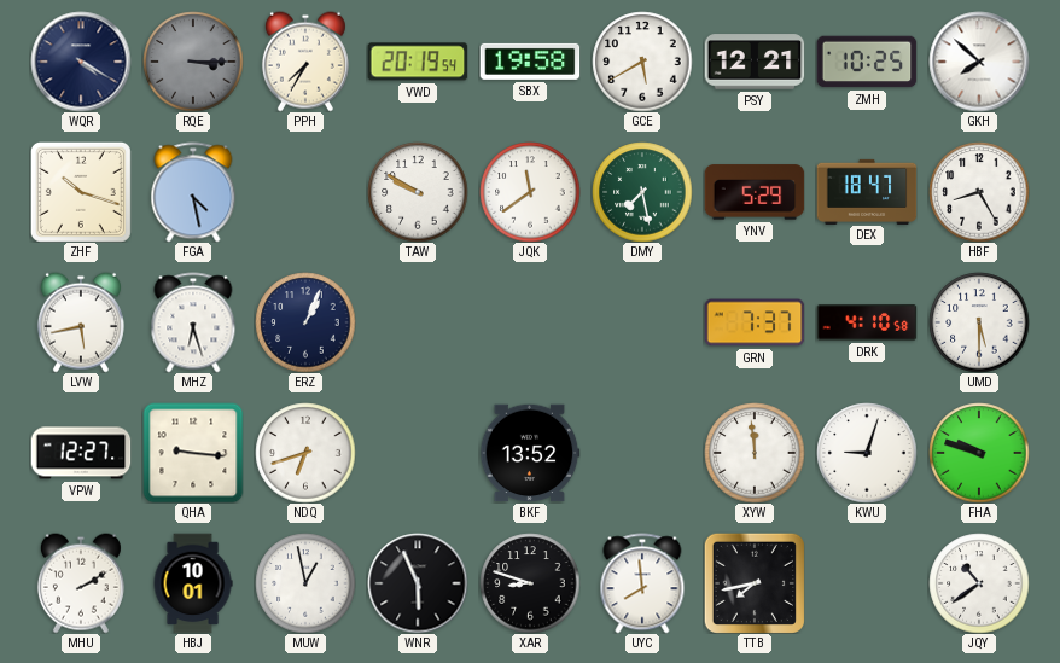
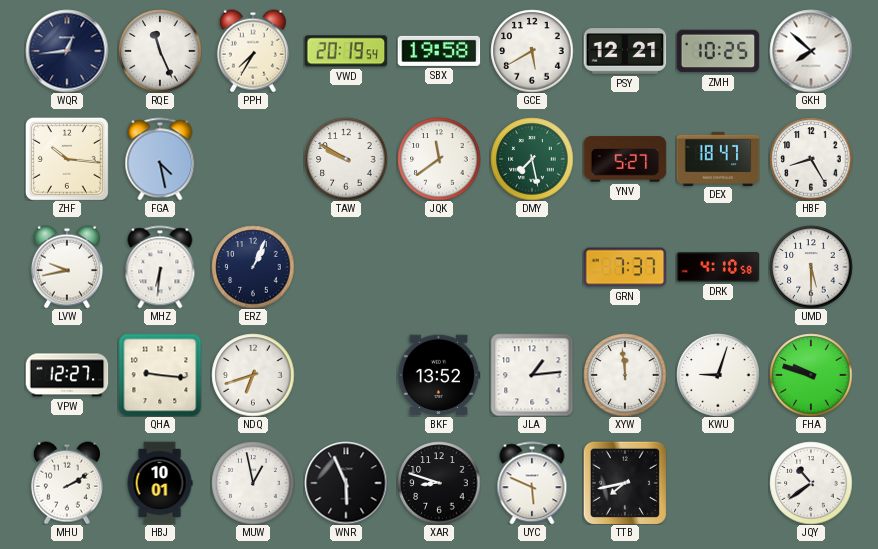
WQR: 4:20 -> 12:44 (67, 51)
RQE: 3:15 -> 11:26 (160, 51)
RQE dial: grey -> white (160, 51)
ZHF: 10:18 -> 10:16 (67, 159)
YNV: 5:29 -> 5:27 (625, 159)
LVW: 5:43 -> 9:43 (67, 267)
MHZ: 6:27 -> 6:31 (160, 267)
JLA: none -> 1:14 (532, 375)
UYC: 7:59 -> 5:49 (532, 483)
